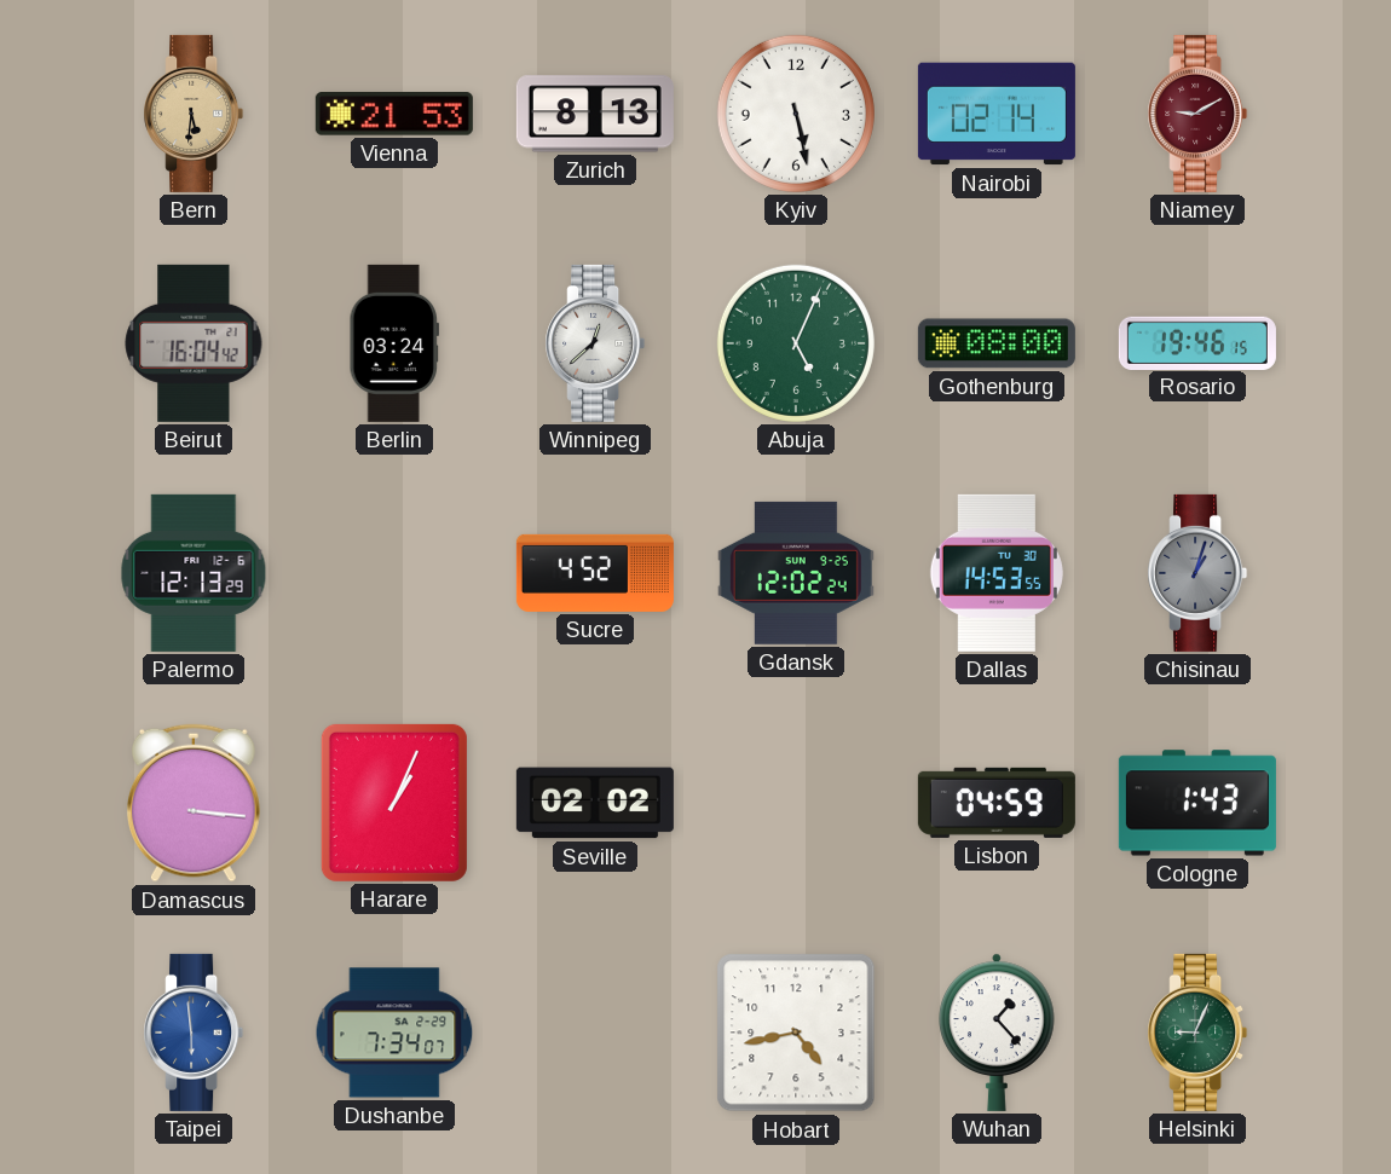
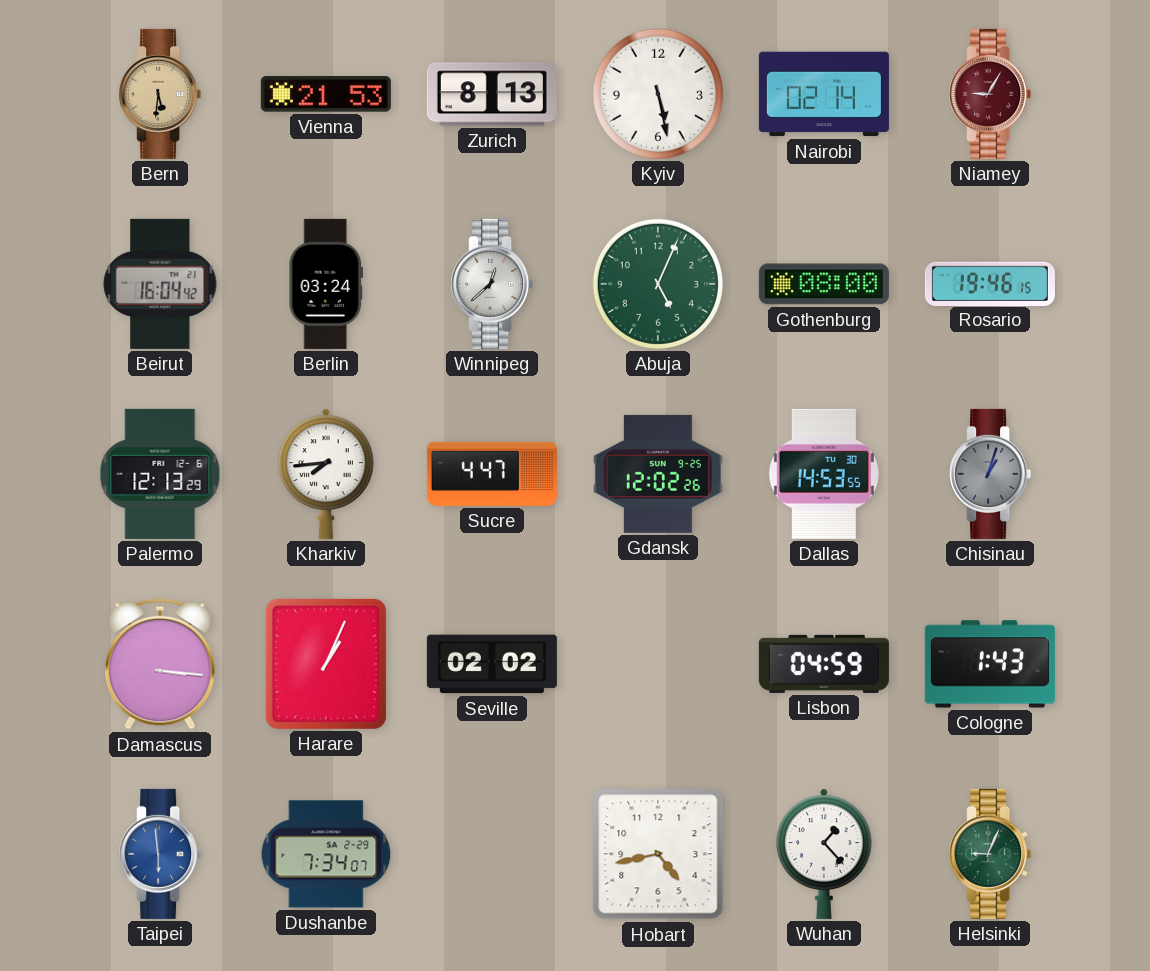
Niamey: 9:10 -> 9:05 (990, 94)
Kharkiv: none -> 7:44 (326, 474)
Sucre: 4:52 -> 4:47 (492, 474)
Gdansk: 12:02:24 -> 12:02:26 (658, 474)
